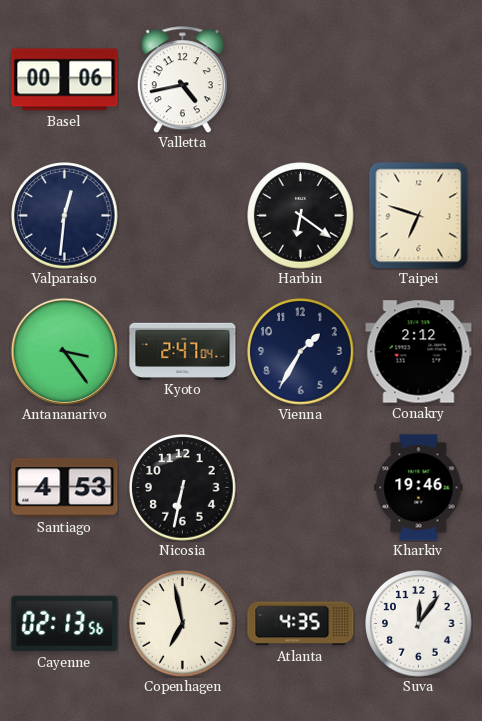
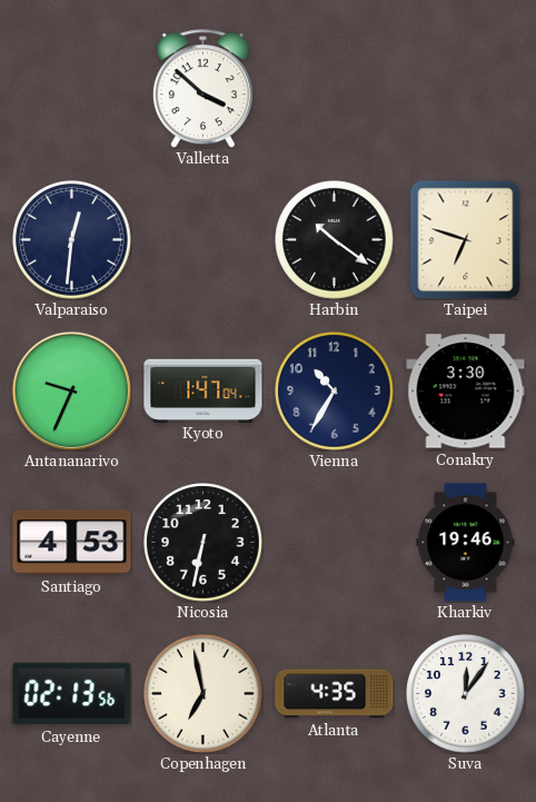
Basel: 00:06 -> none (65, 80)
Valletta: 4:43 -> 3:52 (202, 89)
Harbin: 6:21 -> 10:21 (335, 240)
Antananarivo: 3:24 -> 9:34 (71, 390)
Kyoto: 2:47 -> 1:47 (204, 390)
Vienna: 1:35 -> 10:35 (335, 392)
Conakry: 2:12 -> 3:30 (466, 392)
